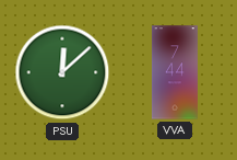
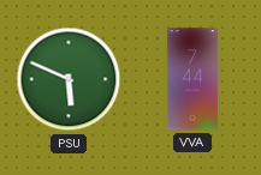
PSU: 12:08 -> 5:49 (69, 79)
